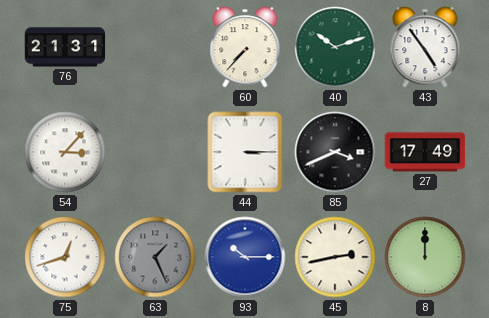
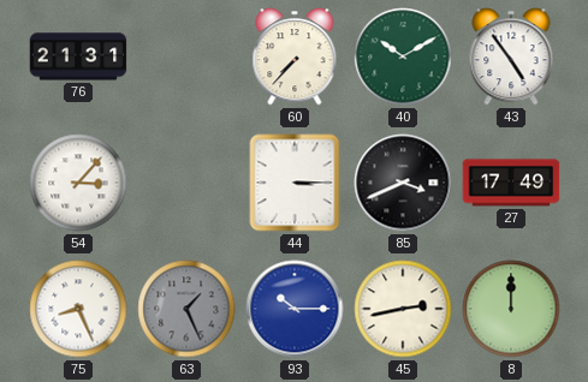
40: 10:12 -> 10:10 (403, 56)
75: 12:42 -> 8:26 (78, 309)
